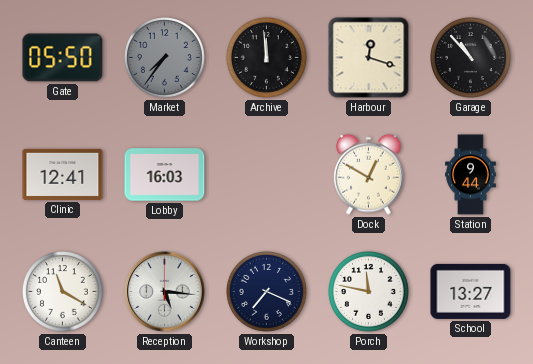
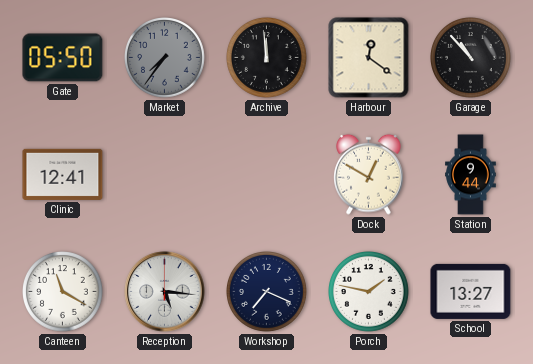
Harbour: 12:18 -> 12:21 (369, 58)
Lobby: 16:03 -> none (165, 175)
Porch: 11:47 -> 1:47 (369, 292)
